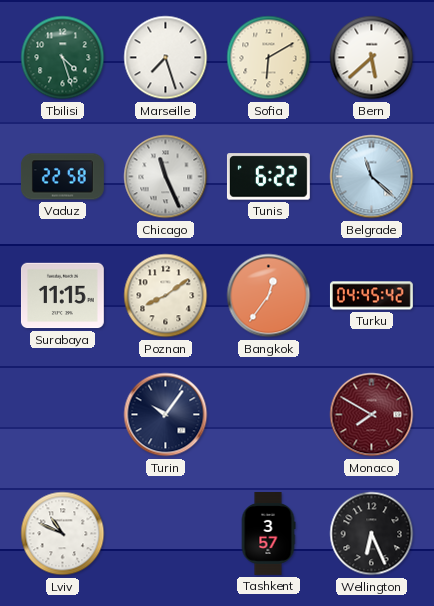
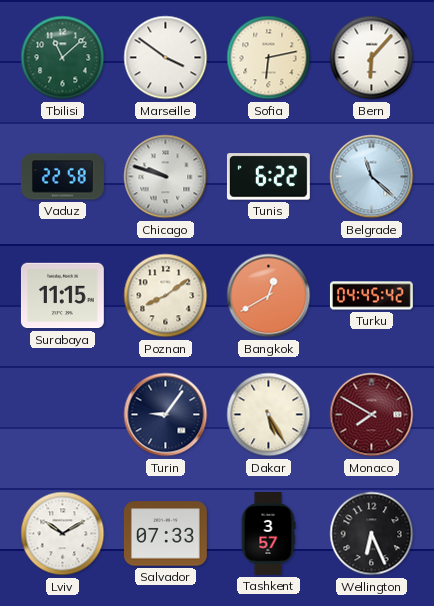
Tbilisi: 4:27 -> 11:08 (63, 58)
Marseille: 7:27 -> 3:51 (166, 58)
Sofia: 6:10 -> 6:13 (269, 58)
Bern: 5:38 -> 6:07 (372, 58)
Chicago: 11:26 -> 9:48 (166, 177)
Bangkok: 12:36 -> 12:40 (269, 296)
Turin: 10:06 -> 9:06 (166, 415)
Dakar: none -> 5:25 (269, 415)
Lviv: 10:49 -> 10:10 (63, 534)
Salvador: none -> 07:33 (165, 534)
